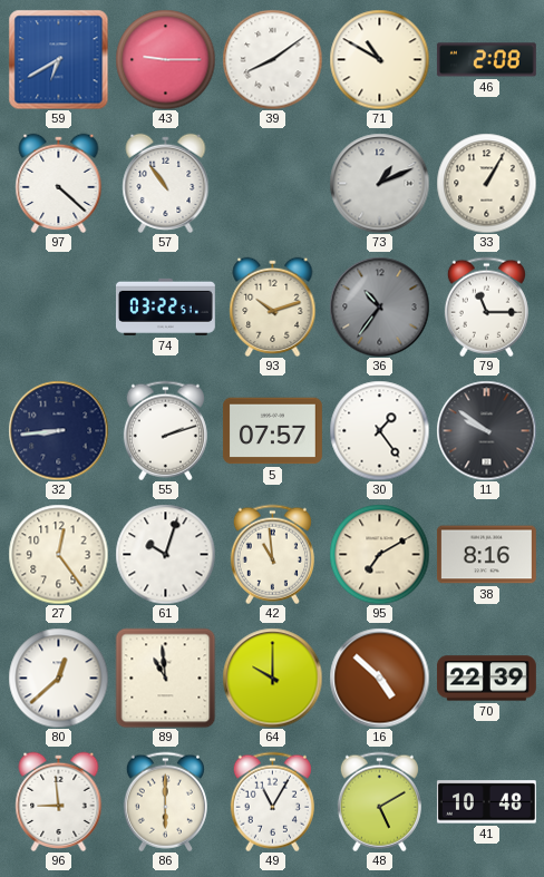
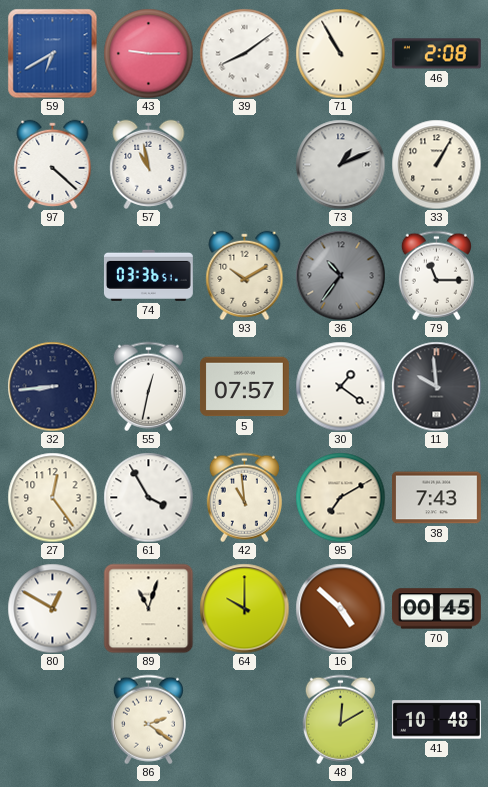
71: 10:50 -> 10:55 (340, 53)
57: 10:54 -> 10:58 (149, 164)
74: 03:22 -> 03:36 (148, 275)
93: 10:12 -> 10:10 (245, 275)
55: 2:12 -> 12:32 (148, 386)
30: 1:24 -> 1:21 (340, 386)
11: 9:51 -> 9:59 (436, 386)
61: 10:03 -> 3:55 (148, 497)
38: 8:16 -> 7:43 (436, 498)
80: 12:38 -> 12:50 (52, 608)
89: 10:59 -> 11:03 (148, 608)
70: 22:39 -> 00:45 (436, 609)
96: 8:59 -> none (59, 801)
86: 6:00 -> 2:21 (148, 719)
49: 11:05 -> none (272, 801)
48: 5:10 -> 12:10 (340, 719)
